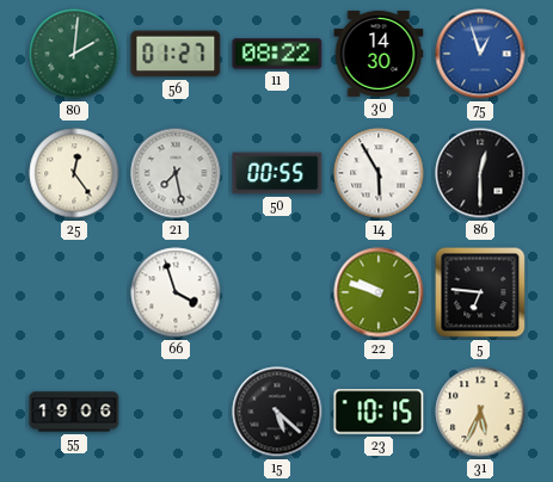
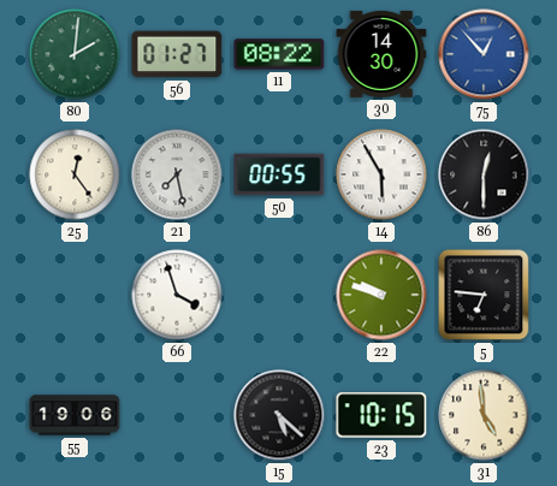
75: 12:57 -> 12:53 (484, 54)
31: 5:34 -> 4:59 (484, 415)
